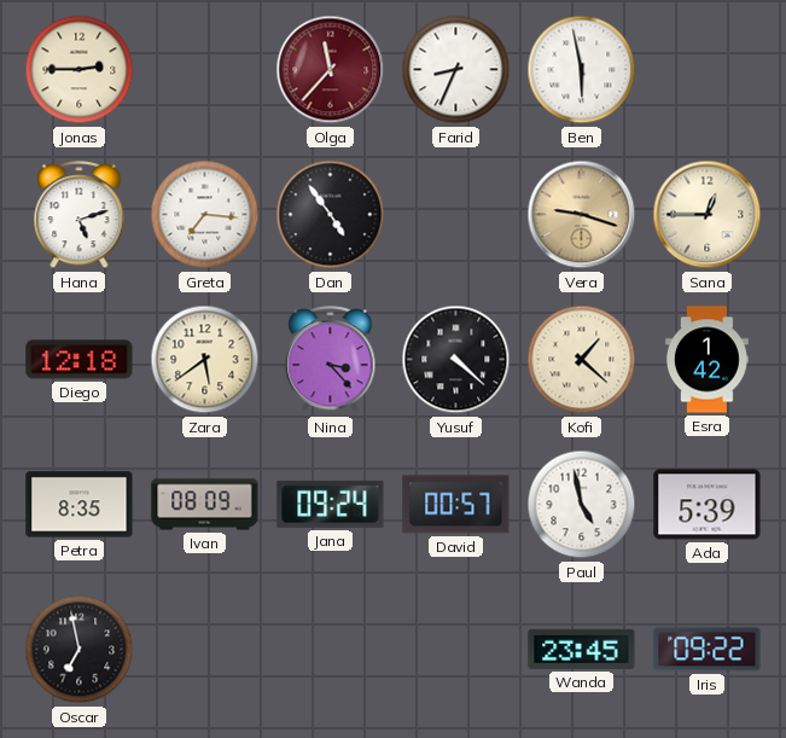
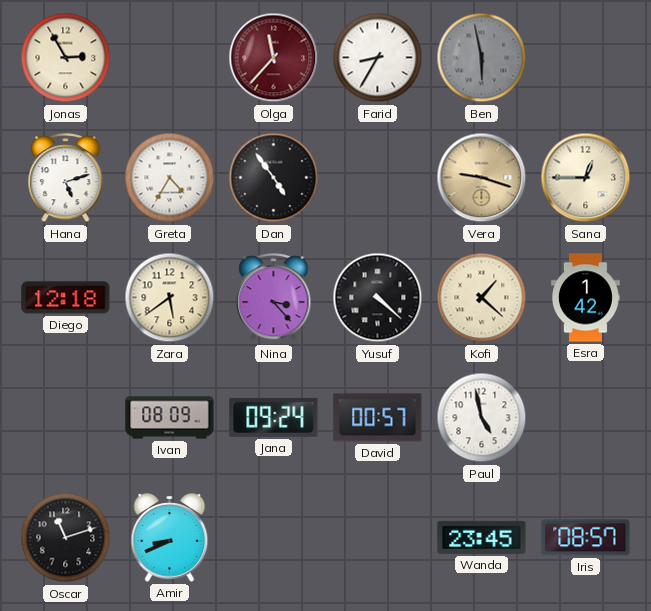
Jonas: 2:45 -> 2:55 (66, 58)
Farid: 8:34 -> 8:35 (378, 58)
Ben dial: white -> grey (482, 58)
Greta: 7:16 -> 4:35 (170, 178)
Petra: 8:35 -> none (80, 505)
Ada: 5:39 -> none (708, 505)
Oscar: 6:58 -> 11:12 (66, 538)
Amir: none -> 8:41 (170, 538)
Iris: 09:22 -> 08:57 (586, 538)
